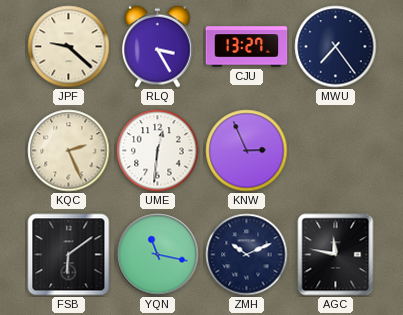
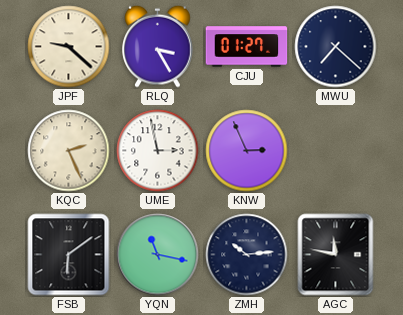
CJU: 13:27 -> 01:27 (247, 47)
MWU: 7:24 -> 7:22 (336, 47)
UME: 12:31 -> 2:58 (158, 151)
ZMH: 10:11 -> 10:14 (247, 255)
